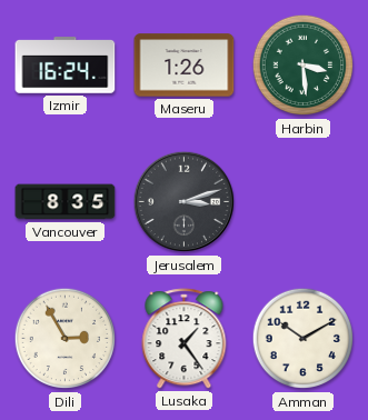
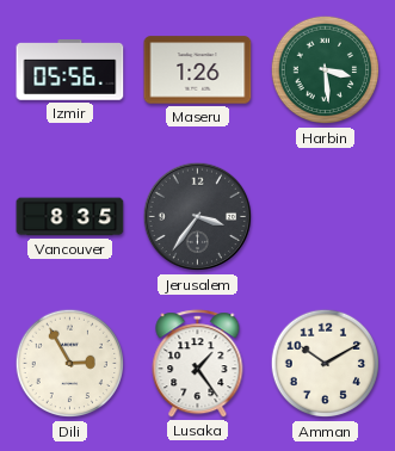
Izmir: 16:24 -> 05:56 (70, 70)
Jerusalem: 3:12 -> 3:36 (198, 217)
